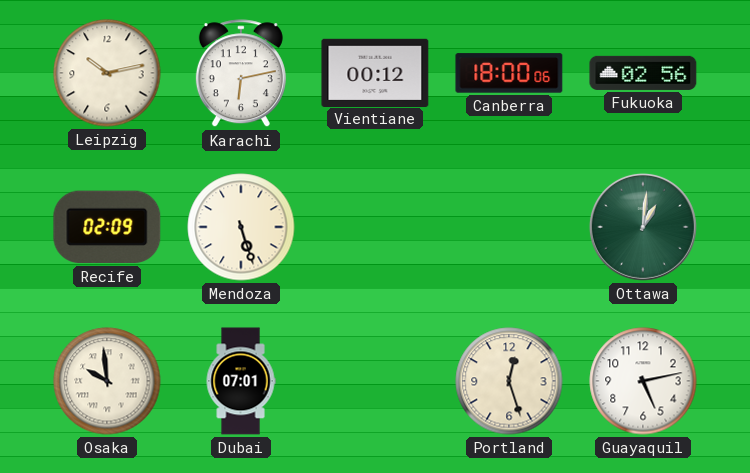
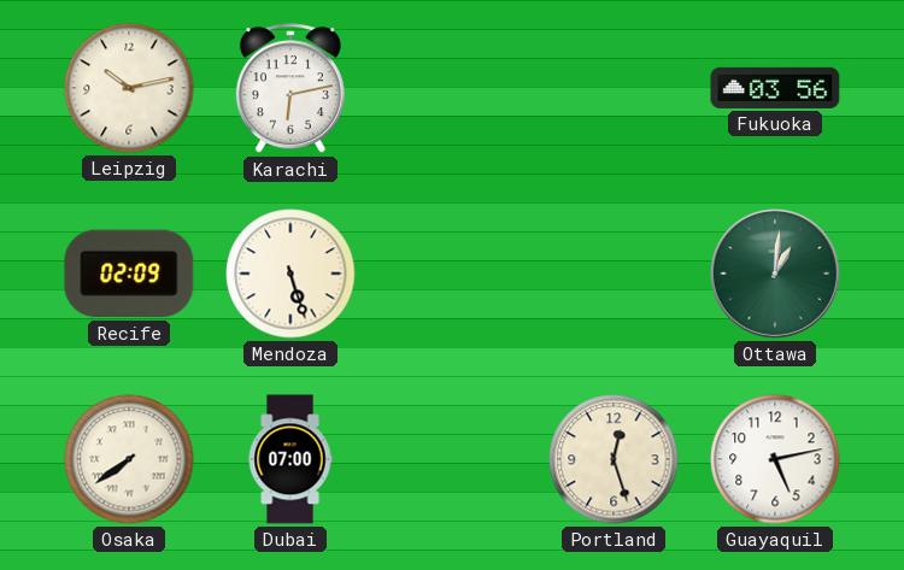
Vientiane: 00:12 -> none (375, 72)
Canberra: 18:00 -> none (509, 73)
Fukuoka: 02:56 -> 03:56 (775, 88)
Osaka: 9:59 -> 7:39 (129, 459)
Dubai: 07:01 -> 07:00 (290, 459)
